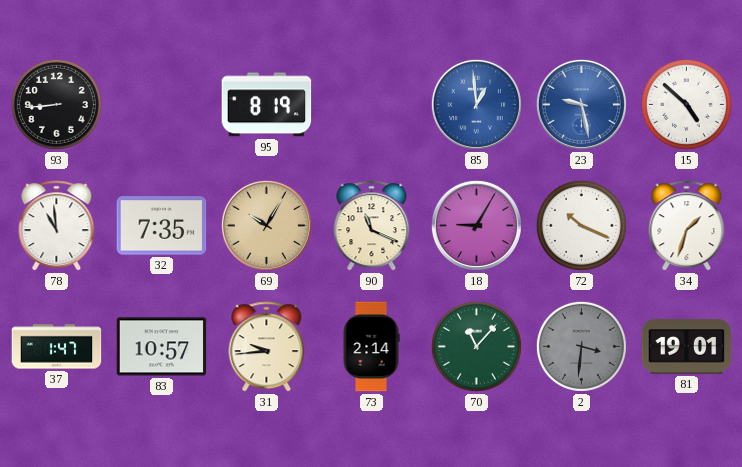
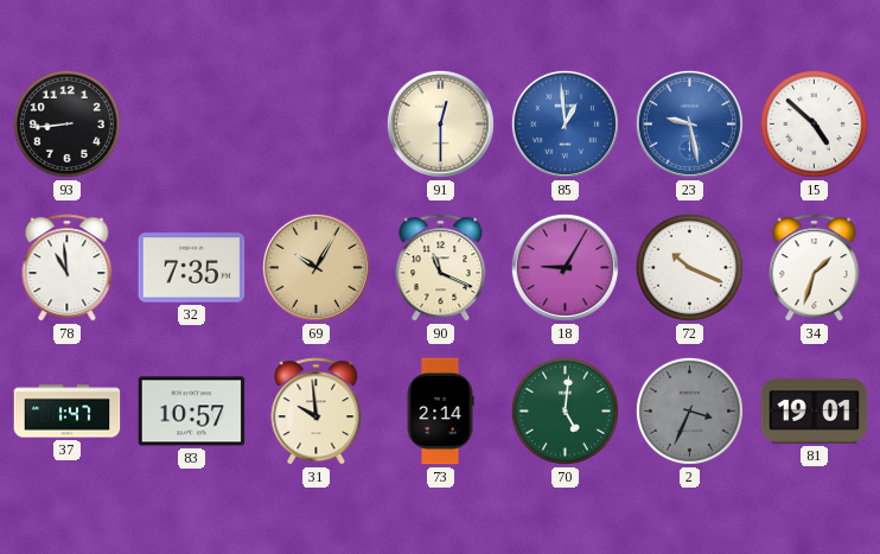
95: 8:19 -> none (267, 105)
91: none -> 12:30 (440, 123)
31: 9:44 -> 9:59 (317, 412)
70: 11:07 -> 5:01 (565, 410)
2: 3:31 -> 3:34 (689, 410)
